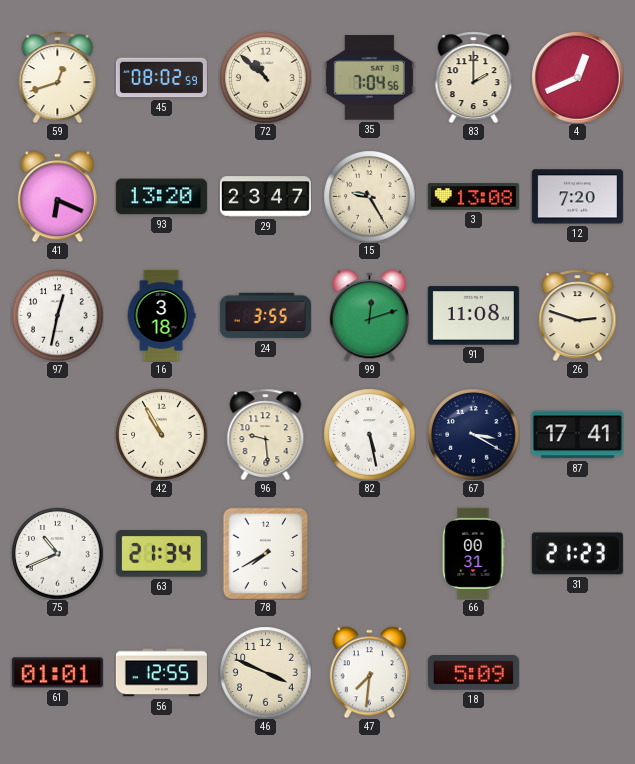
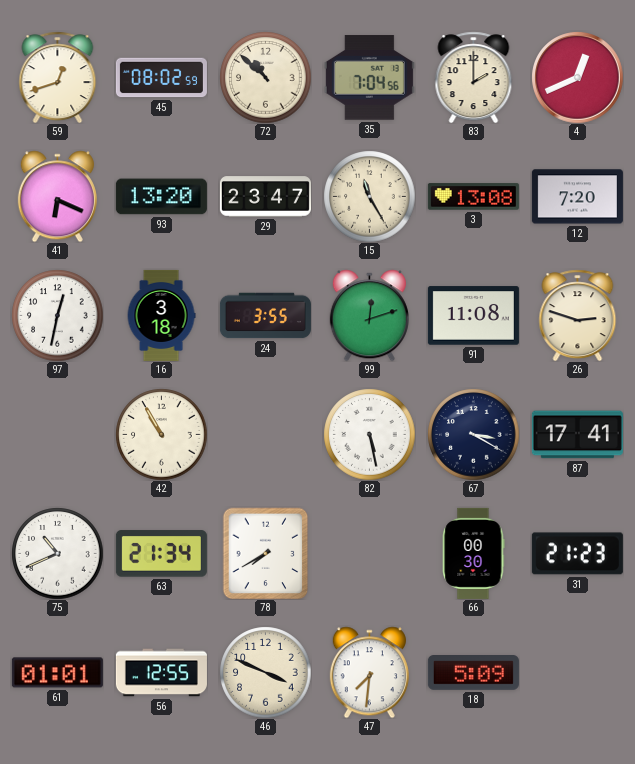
15: 9:25 -> 11:25 (369, 196)
96: 9:29 -> none (266, 434)
66: 00:31 -> 00:30 (473, 553)
